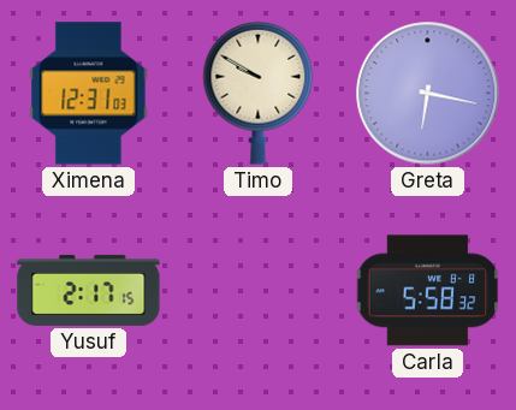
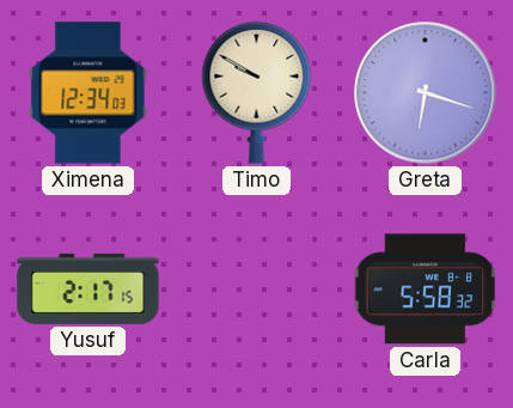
Ximena: 12:31 -> 12:34 (88, 93)
Greta: 6:17 -> 6:18 (426, 93)
